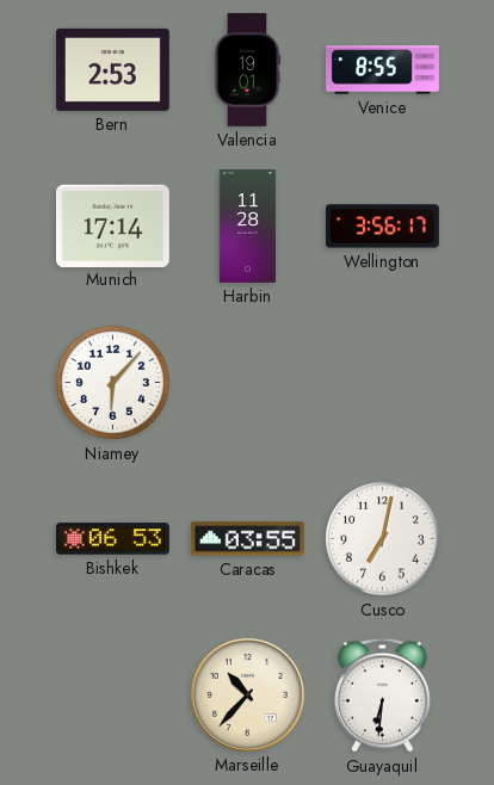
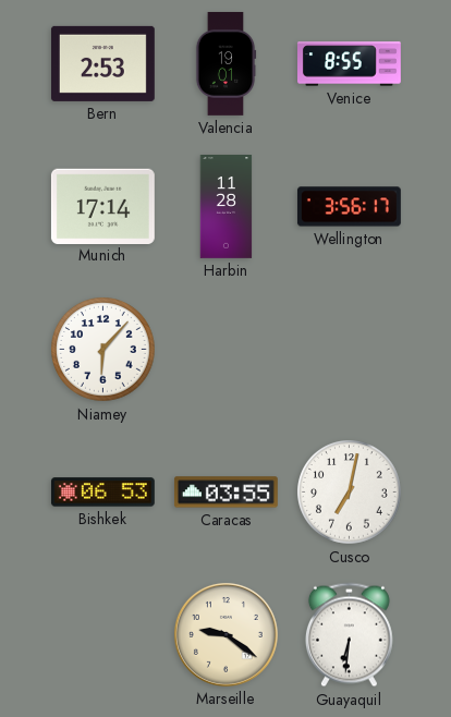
Marseille: 10:37 -> 9:21 (225, 634)
